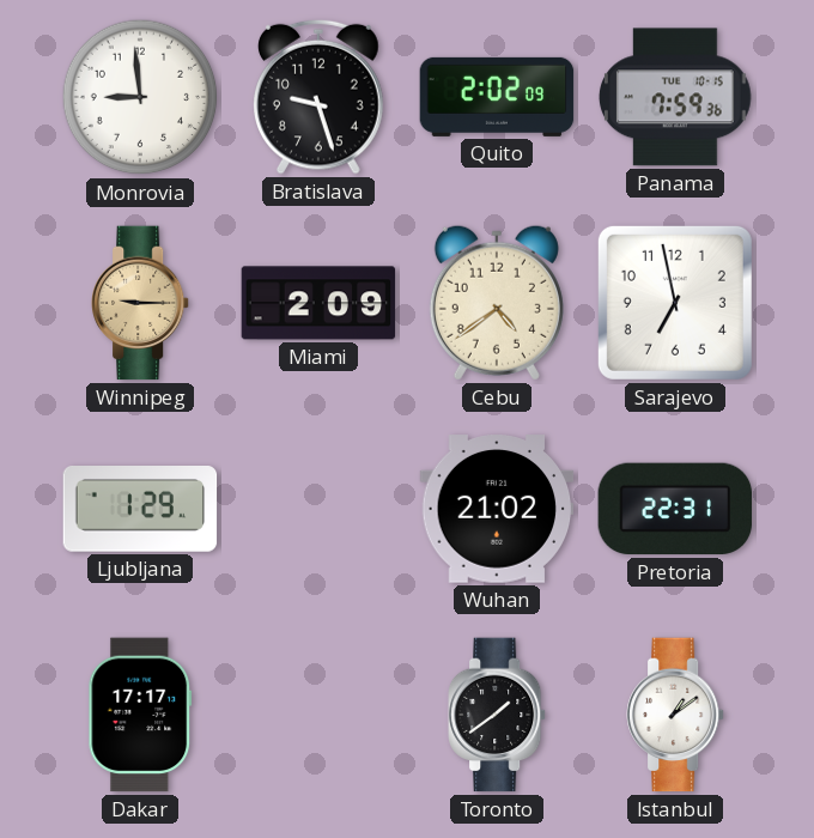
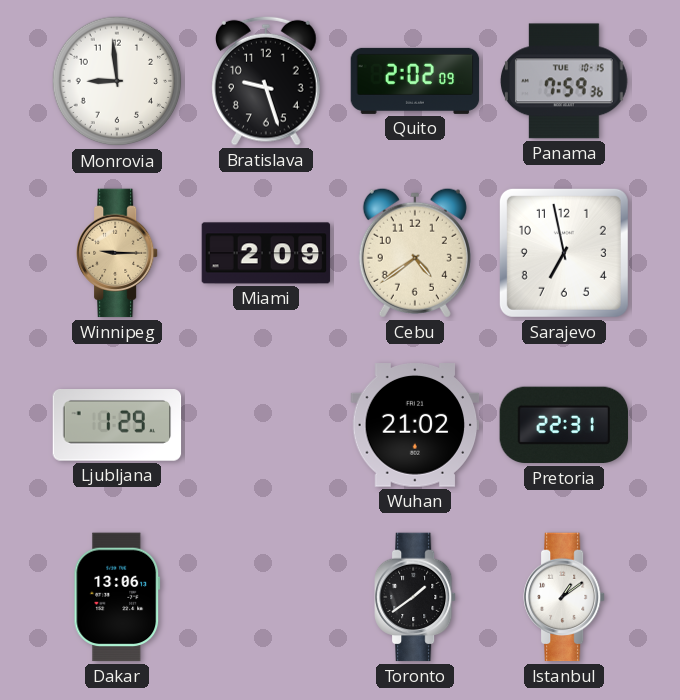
Dakar: 17:17 -> 13:06 (117, 597)
